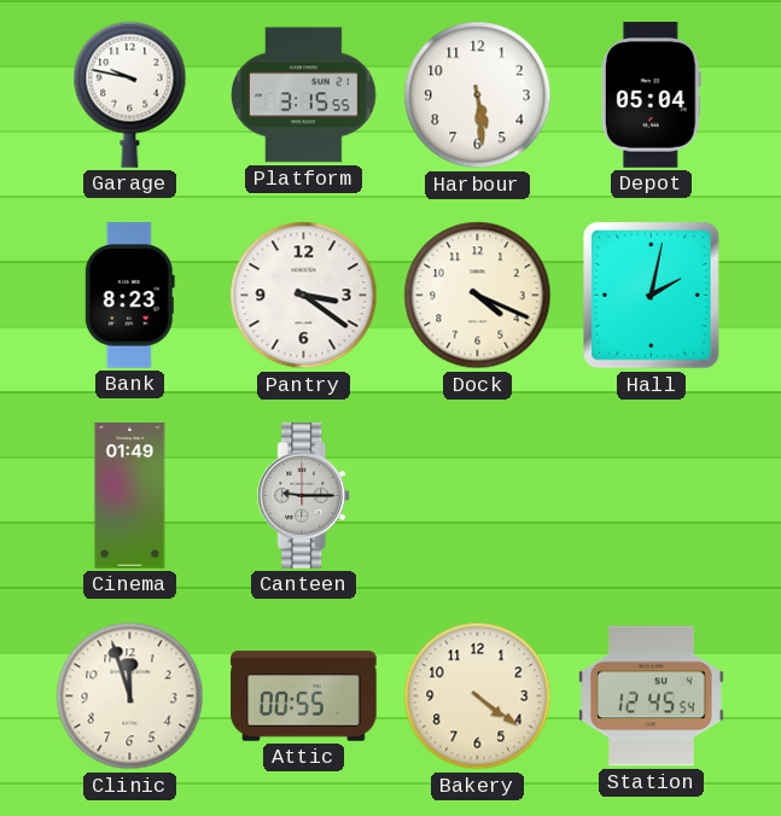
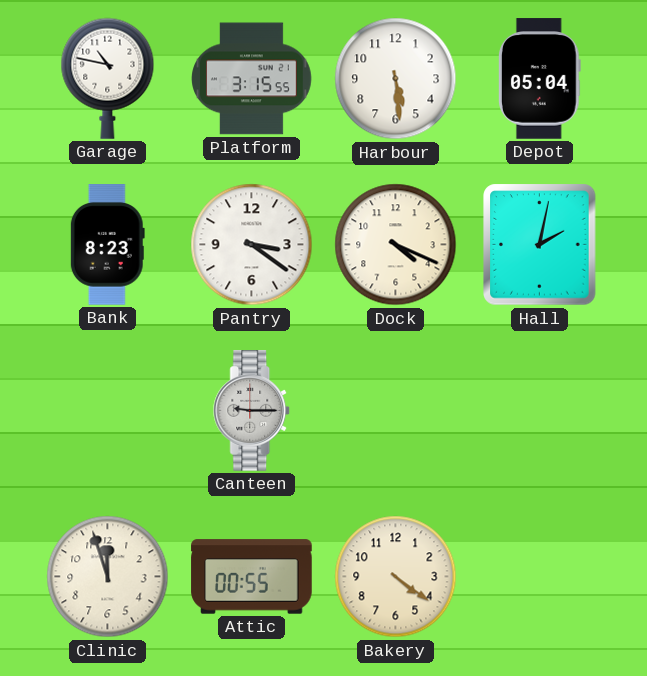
Garage: 9:47 -> 10:47 (108, 78)
Cinema: 01:49 -> none (130, 496)
Station: 12:45 -> none (652, 696)
